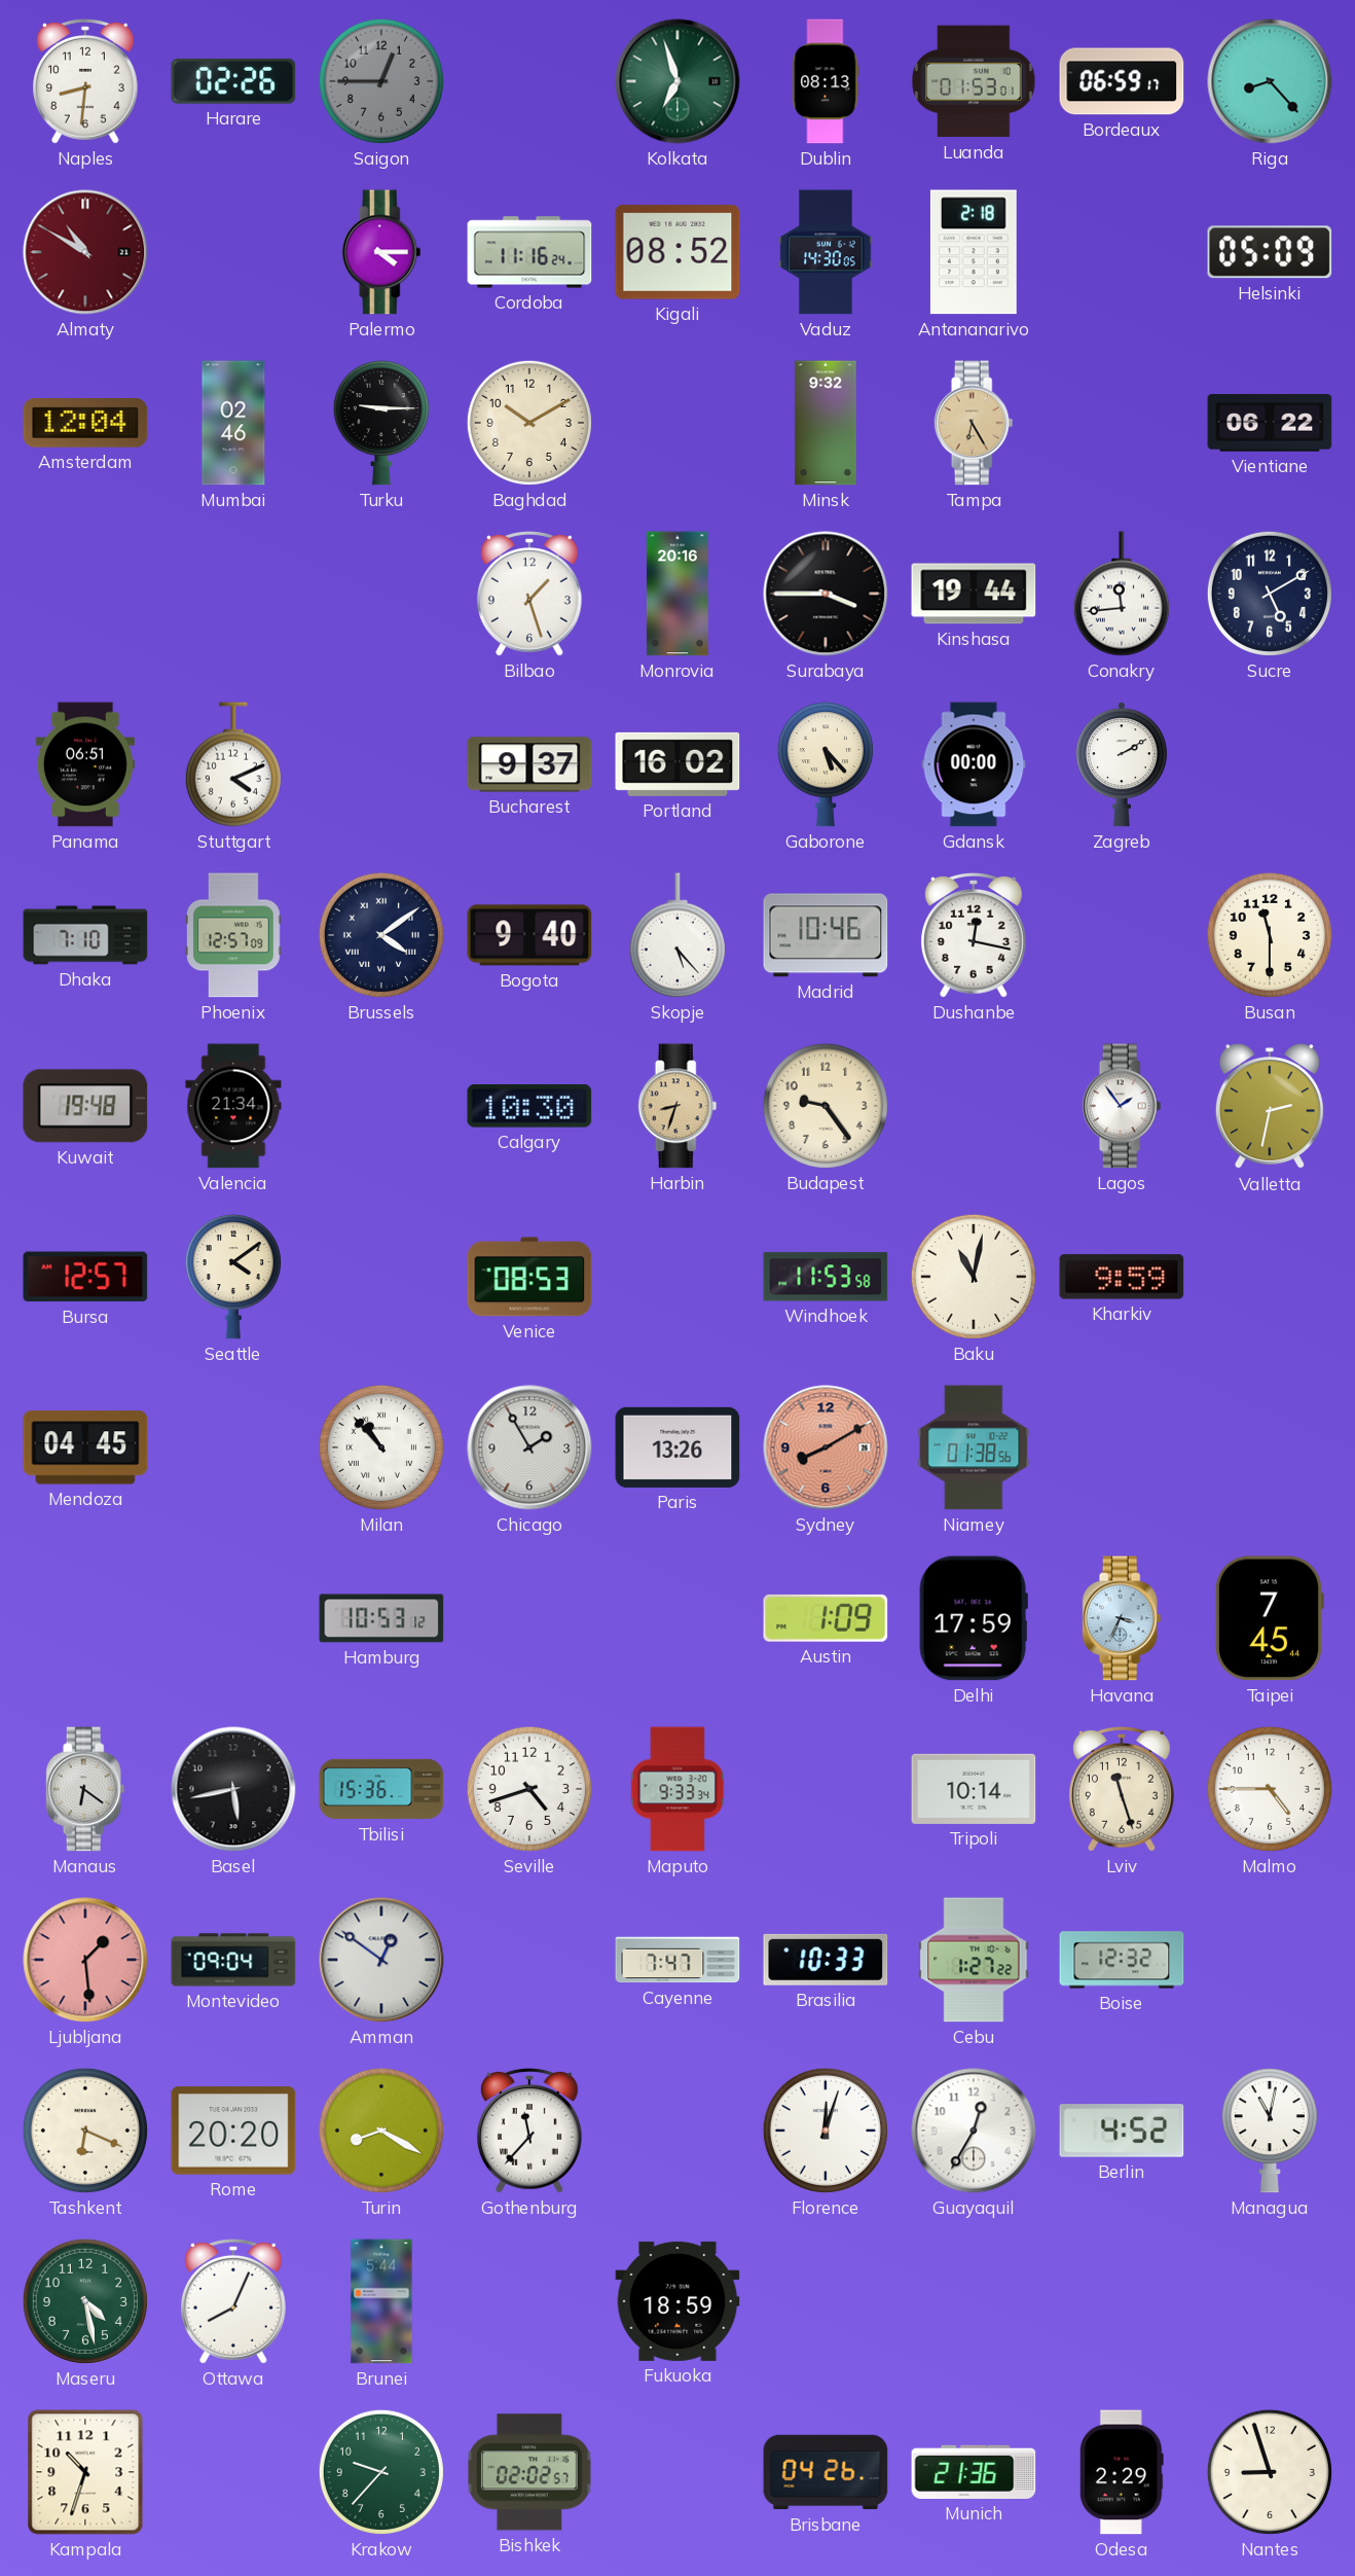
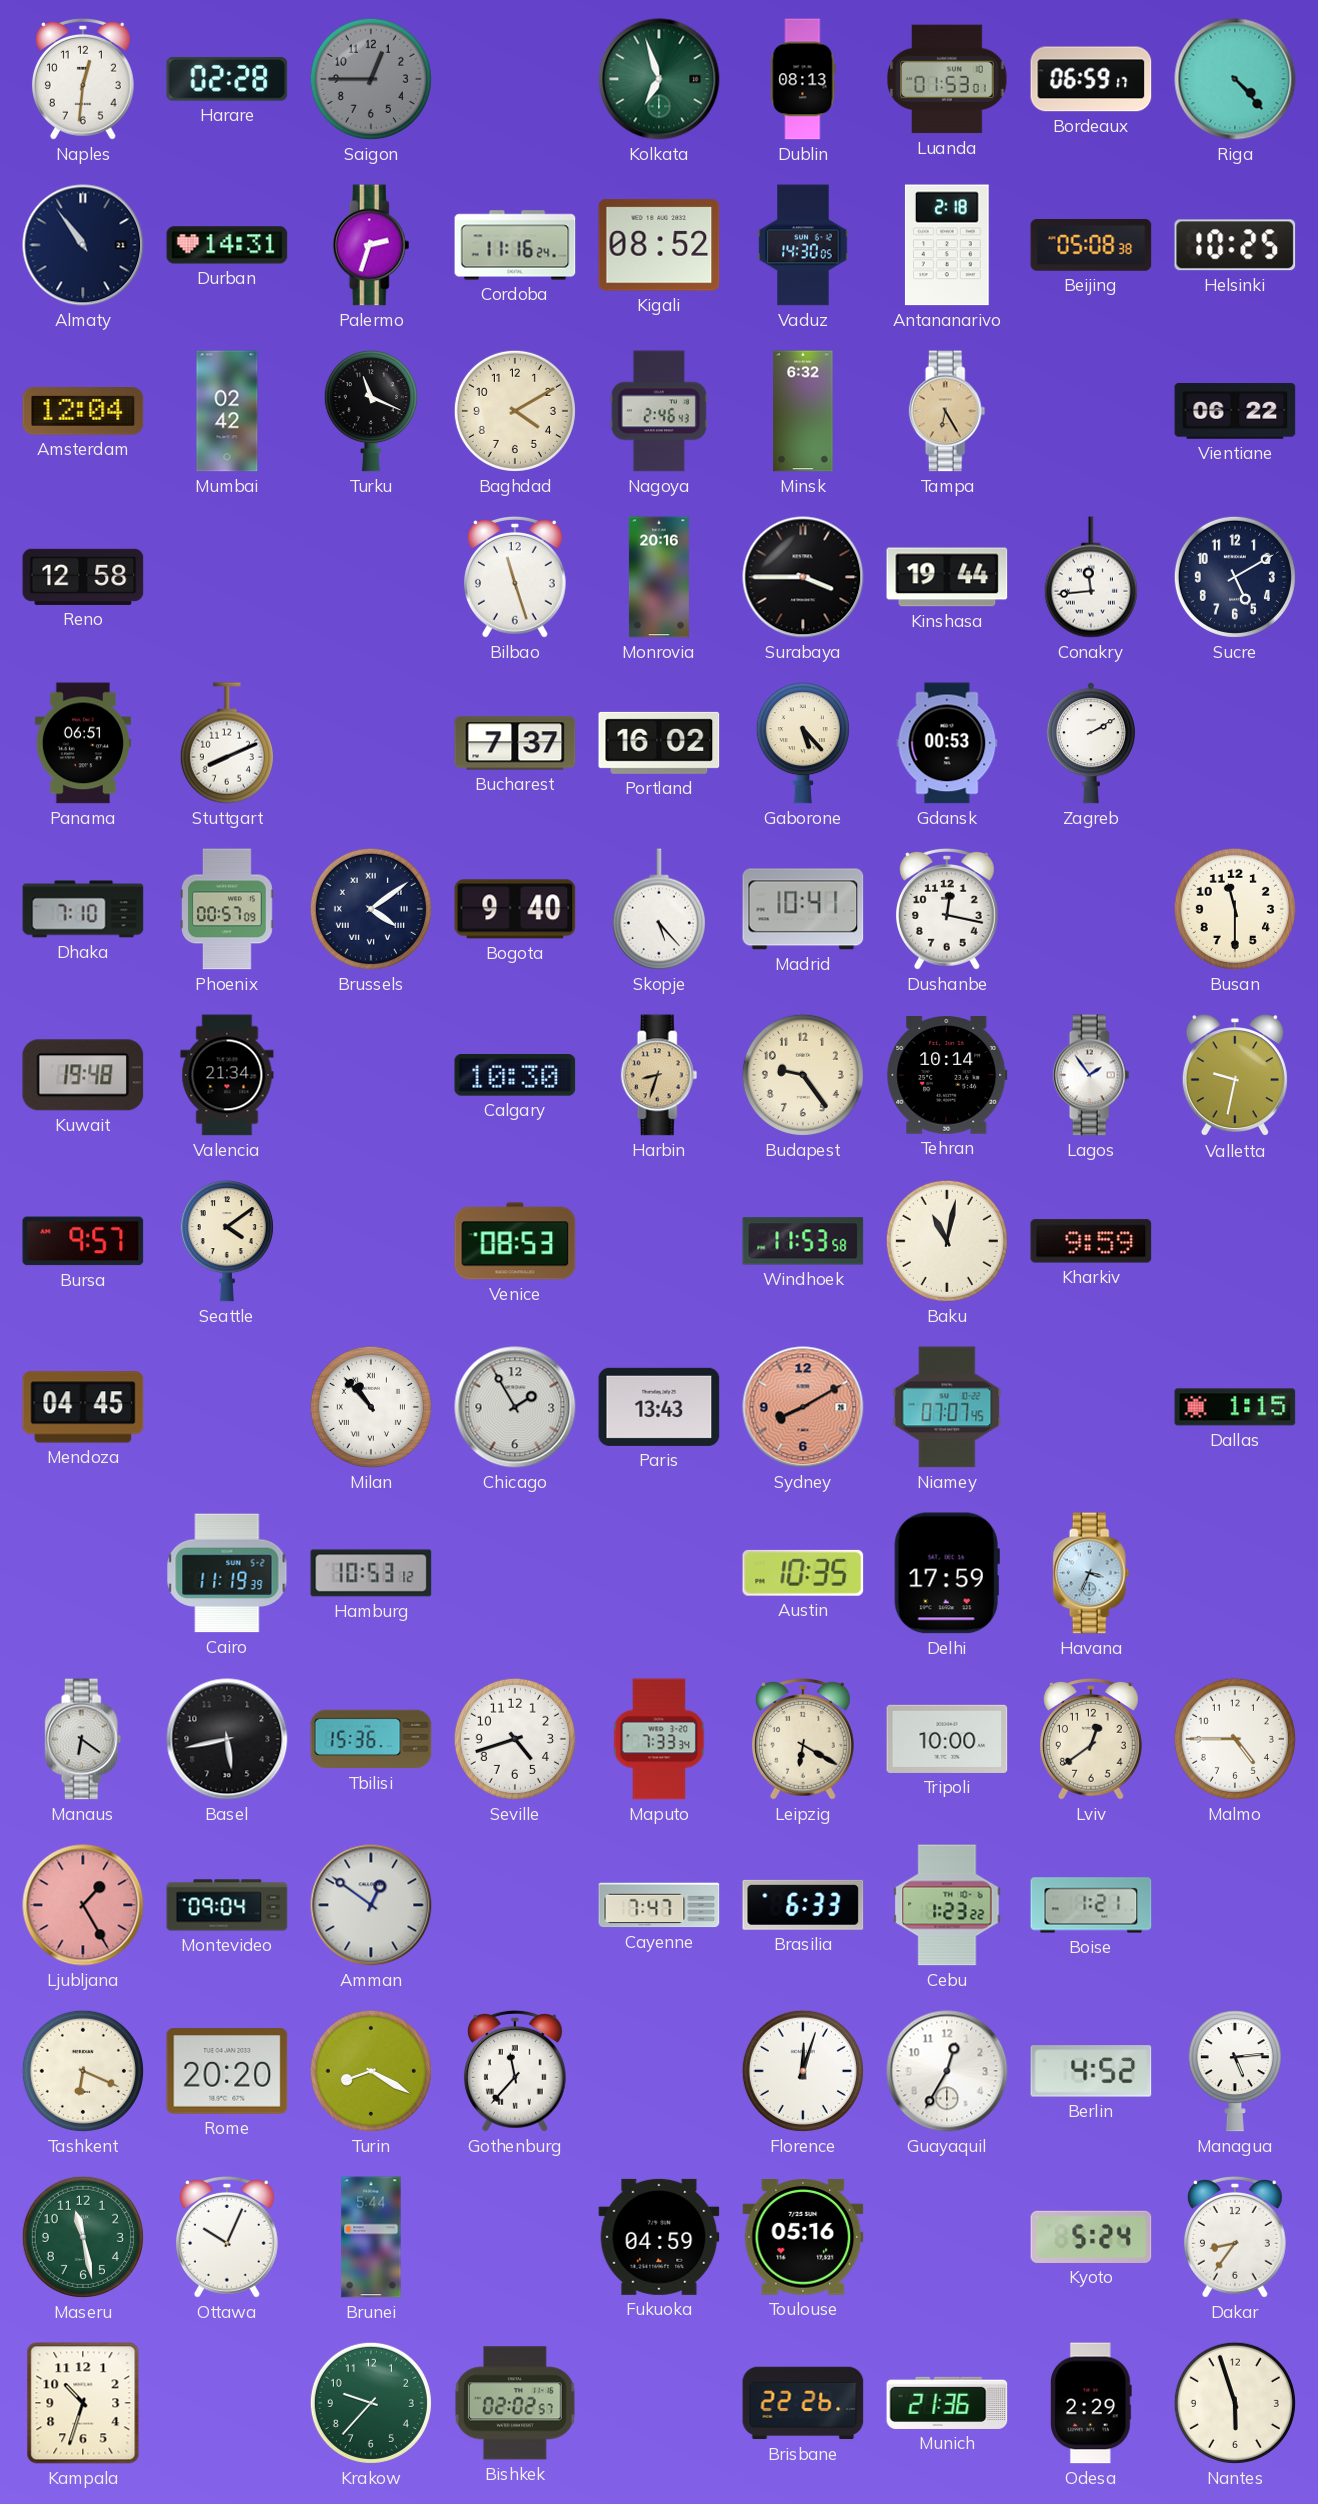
Naples: 8:31 -> 12:31 (83, 80)
Harare: 02:26 -> 02:28 (227, 79)
Riga: 8:23 -> 4:23 (1235, 79)
Almaty: 10:50 -> 10:54 (83, 245)
Almaty dial: burgundy -> navy (83, 245)
Durban: none -> 14:31 (227, 245)
Palermo: 4:15 -> 2:33 (371, 245)
Beijing: none -> 05:08 (1091, 245)
Helsinki: 05:09 -> 10:25 (1235, 245)
Mumbai: 02:46 -> 02:42 (227, 411)
Turku: 9:15 -> 11:19 (371, 411)
Baghdad: 10:10 -> 4:10 (515, 411)
Nagoya: none -> 2:46 (659, 411)
Minsk: 9:32 -> 6:32 (803, 411)
Reno: none -> 12:58 (83, 577)
Bilbao: 1:27 -> 11:27 (515, 578)
Stuttgart: 4:11 -> 8:11 (227, 743)
Bucharest: 9:37 -> 7:37 (515, 743)
Gdansk: 00:00 -> 00:53 (947, 743)
Phoenix: 12:57 -> 00:57 (228, 909)
Madrid: 10:46 -> 10:41 (803, 909)
Tehran: none -> 10:14 (947, 1075)
Valletta: 2:32 -> 9:32 (1235, 1076)
Bursa: 12:57 -> 9:57 (83, 1241)
Paris: 13:26 -> 13:43 (659, 1407)
Niamey: 01:38 -> 07:07 (947, 1407)
Dallas: none -> 1:15 (1235, 1407)
Cairo: none -> 11:19 (227, 1573)
Austin: 1:09 -> 10:35 (803, 1573)
Taipei: 7:45 -> none (1269, 1618)
Maputo: 9:33 -> 7:33 (659, 1739)
Leipzig: none -> 6:20 (803, 1740)
Tripoli: 10:14 -> 10:00 (947, 1739)
Lviv: 11:27 -> 12:39 (1091, 1740)
Ljubljana: 1:29 -> 1:25 (83, 1905)
Brasilia: 10:33 -> 6:33 (803, 1905)
Cebu: 1:27 -> 1:23 (947, 1905)
Boise: 12:32 -> 1:21 (1091, 1905)
Managua: 11:02 -> 5:14 (1235, 2071)
Maseru: 4:28 -> 11:28 (83, 2237)
Ottawa: 8:04 -> 10:04 (227, 2238)
Fukuoka: 18:59 -> 04:59 (659, 2237)
Toulouse: none -> 05:16 (803, 2237)
Kyoto: none -> 5:24 (1091, 2237)
Dakar: none -> 8:36 (1235, 2238)
Brisbane: 04:26 -> 22:26 (803, 2403)
Nantes: 8:57 -> 5:57 (1235, 2403)
